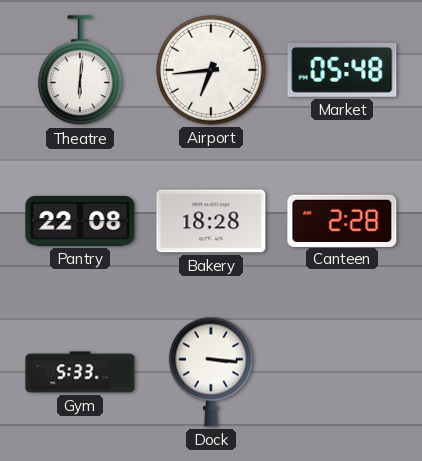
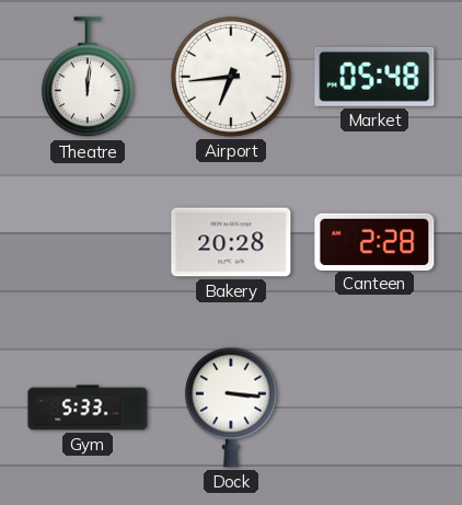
Theatre: 6:01 -> 12:01 (88, 78)
Pantry: 22:08 -> none (80, 221)
Bakery: 18:28 -> 20:28 (231, 242)
